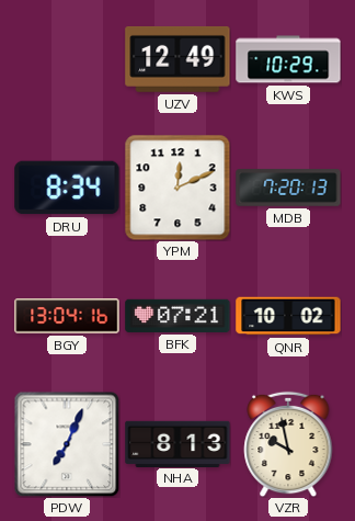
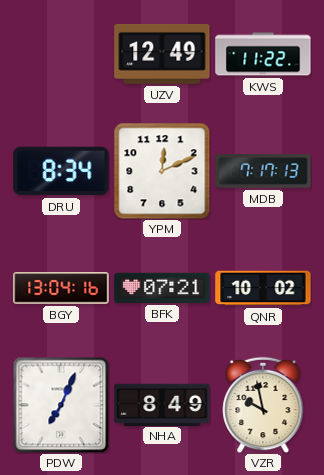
KWS: 10:29 -> 11:22 (263, 54)
MDB: 7:20 -> 7:17 (263, 171)
NHA: 8:13 -> 8:49 (162, 404)
